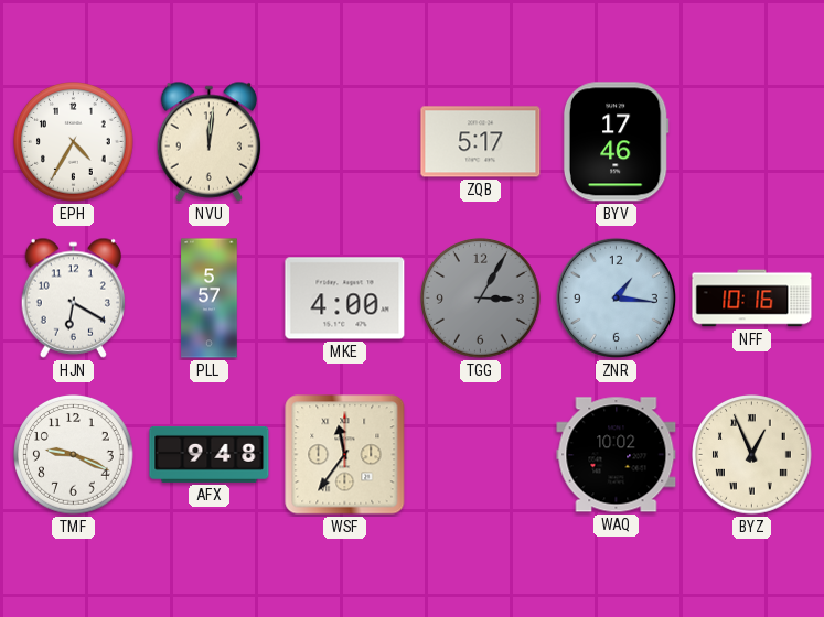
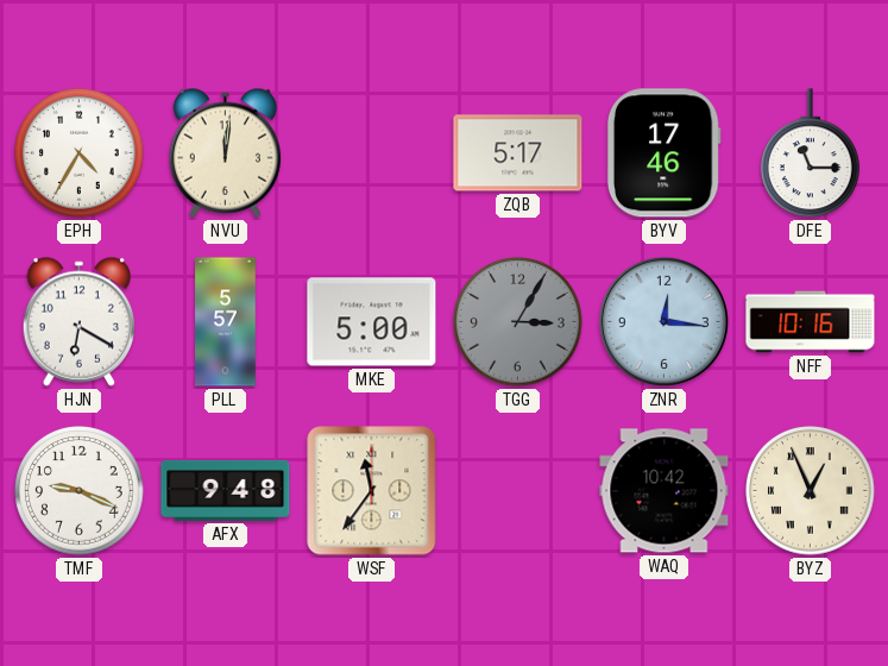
DFE: none -> 11:15 (811, 153)
MKE: 4:00 -> 5:00 (372, 322)
ZNR: 1:16 -> 12:16 (663, 321)
WAQ: 10:02 -> 10:42 (665, 491)
